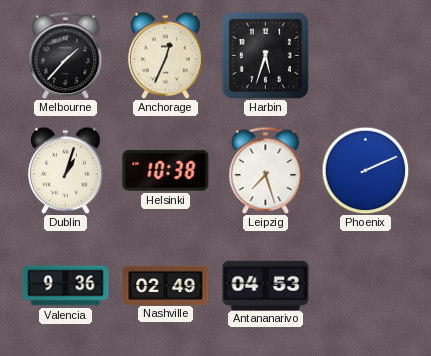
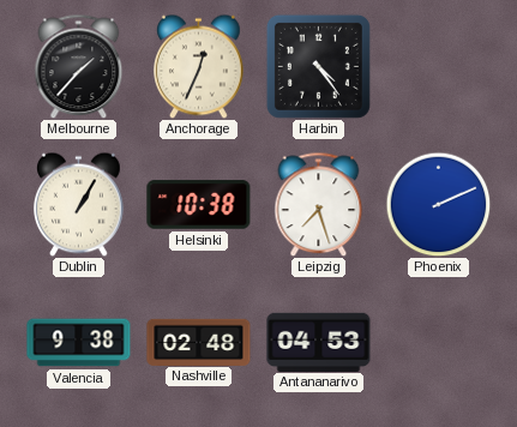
Harbin: 5:33 -> 4:24 (318, 66)
Dublin: 1:03 -> 1:05 (79, 204)
Valencia: 9:36 -> 9:38 (79, 343)
Nashville: 02:49 -> 02:48 (199, 342)
